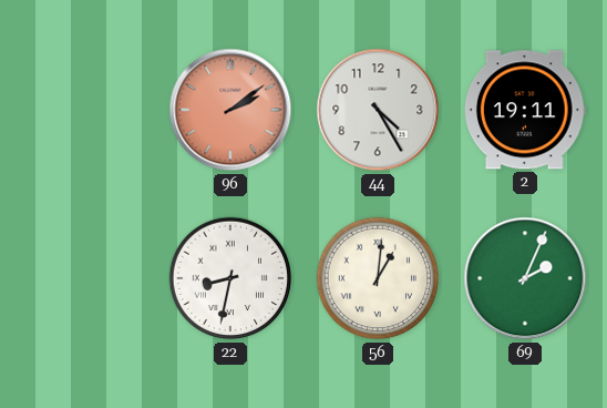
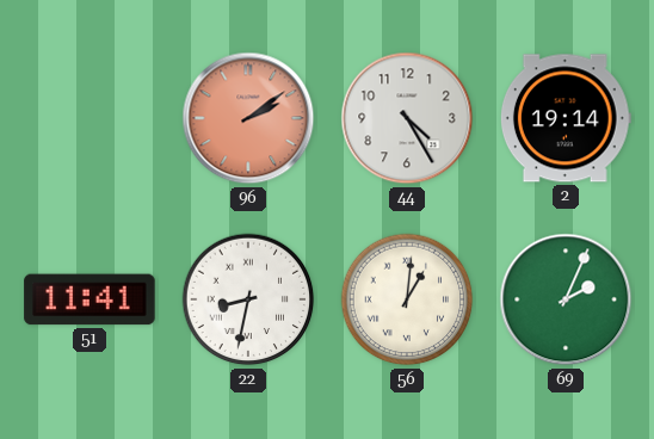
2: 19:11 -> 19:14 (566, 118)
51: none -> 11:41 (90, 299)
